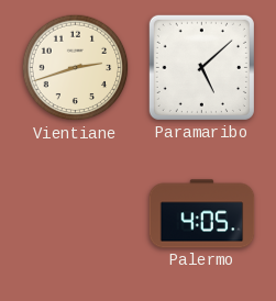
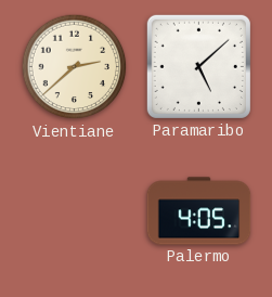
Vientiane: 2:42 -> 2:38 (75, 67)
